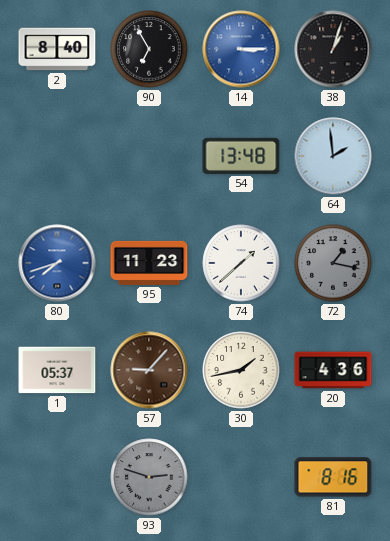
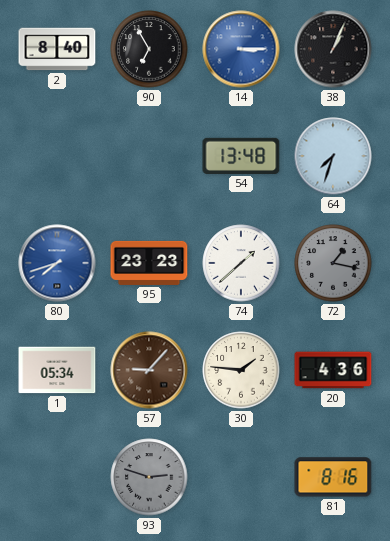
38: 1:03 -> 1:04 (333, 49)
64: 1:59 -> 7:33 (333, 156)
95: 11:23 -> 23:23 (149, 263)
1: 05:37 -> 05:34 (57, 370)
30: 1:43 -> 1:46 (241, 370)
